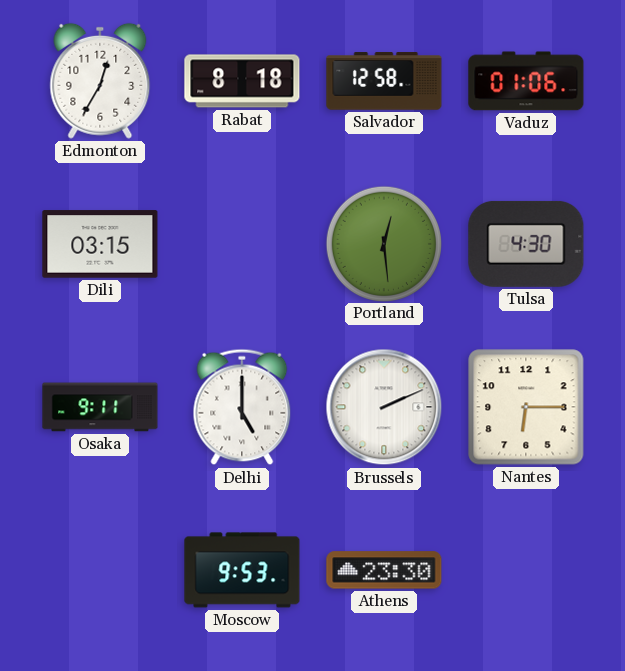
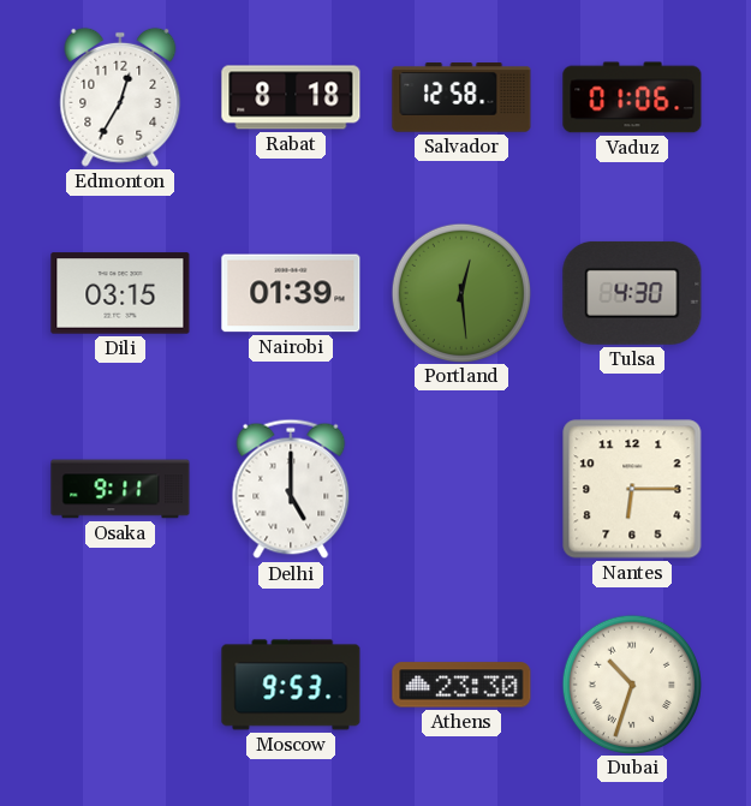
Nairobi: none -> 01:39 (291, 293)
Brussels: 2:11 -> none (384, 407)
Dubai: none -> 10:33 (631, 683)
